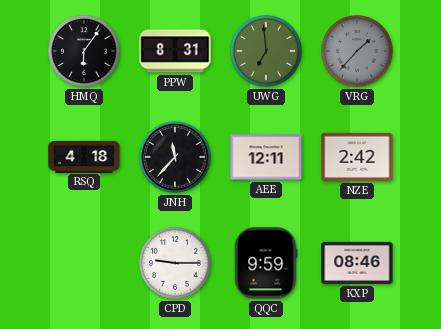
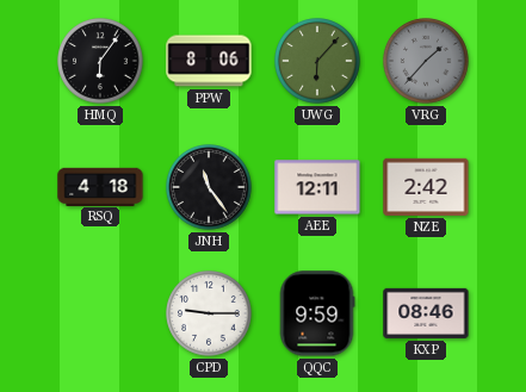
PPW: 8:31 -> 8:06 (209, 61)
UWG: 6:59 -> 6:07 (317, 61)
JNH: 11:37 -> 11:24 (209, 187)
